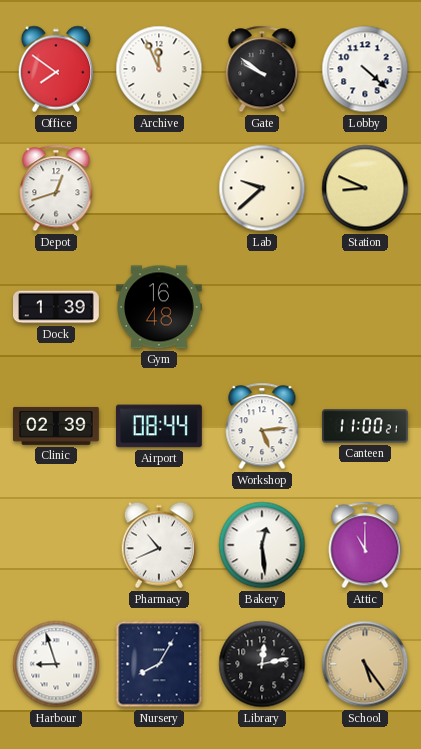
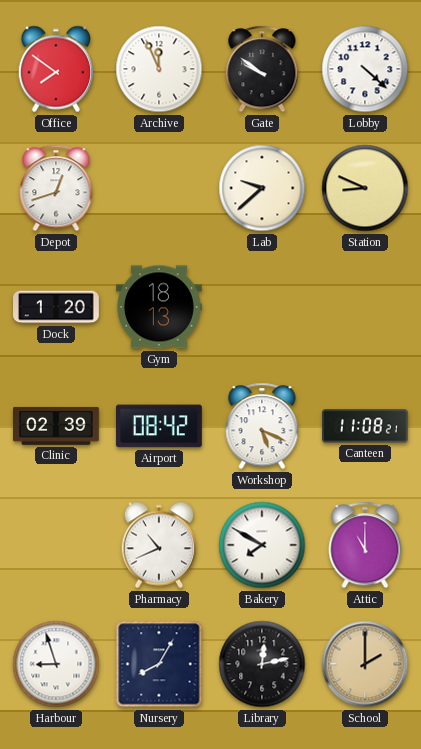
Dock: 1:39 -> 1:20 (57, 307)
Gym: 16:48 -> 18:13 (160, 307)
Airport: 08:44 -> 08:42 (159, 426)
Workshop: 5:14 -> 5:19 (262, 426)
Canteen: 11:00 -> 11:08 (366, 426)
Bakery: 12:29 -> 7:50 (262, 545)
School: 5:24 -> 2:00 (365, 664)
